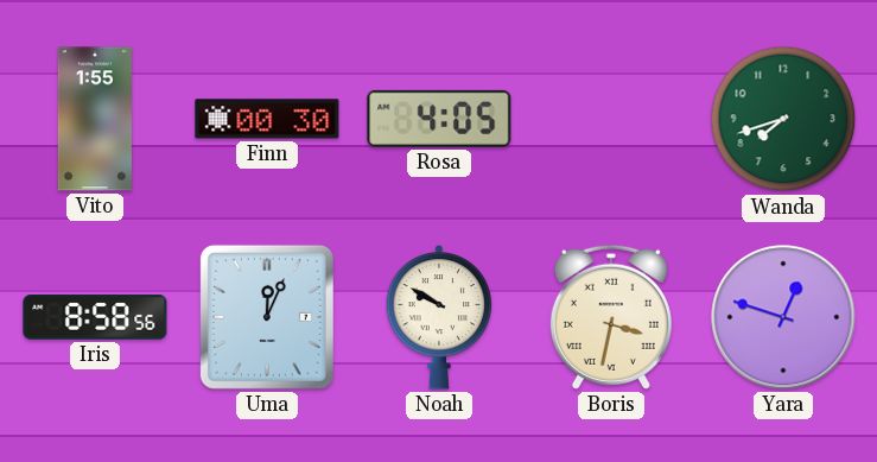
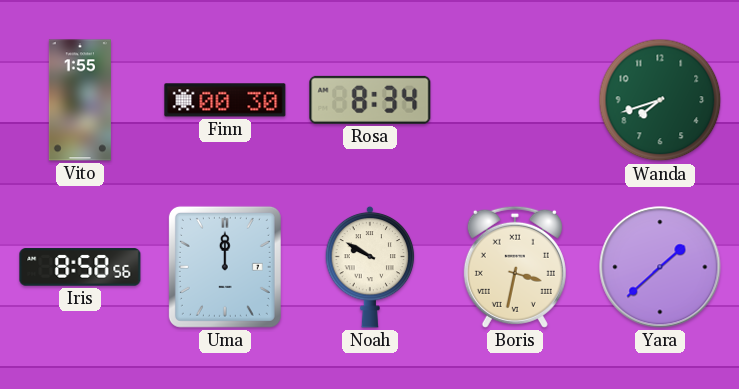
Rosa: 4:05 -> 8:34 (370, 100)
Uma: 12:04 -> 12:00 (225, 267)
Yara: 12:48 -> 1:38 (660, 267)
